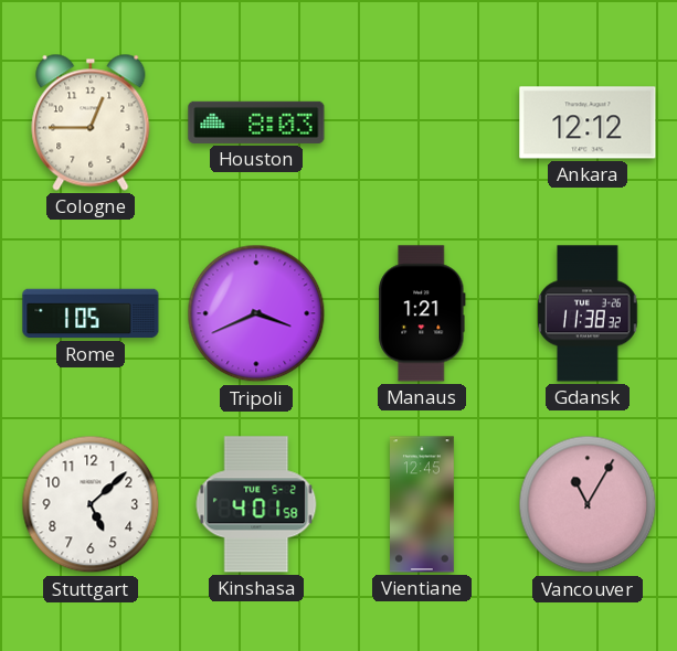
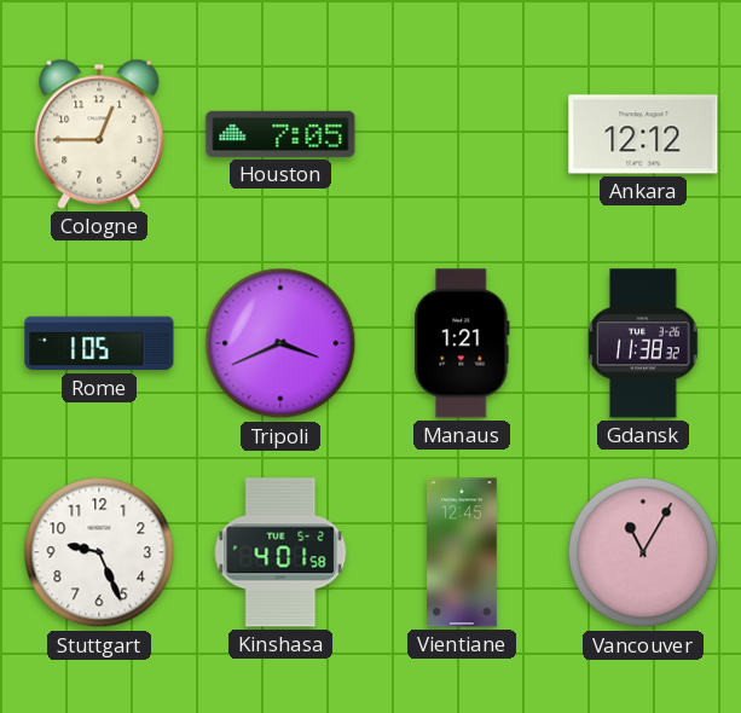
Houston: 8:03 -> 7:05 (280, 134)
Stuttgart: 5:08 -> 9:26 (99, 552)
